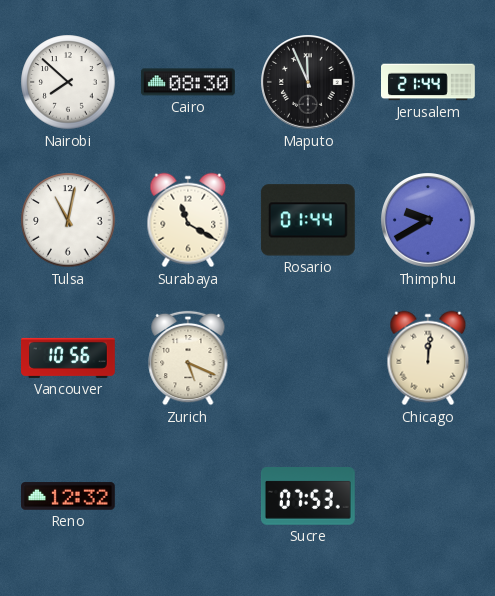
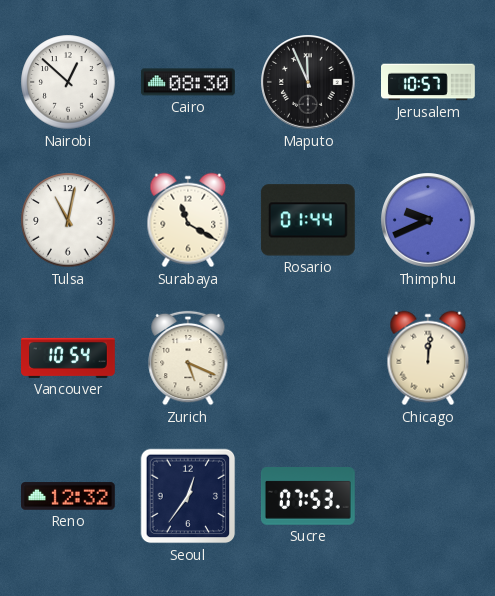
Nairobi: 7:52 -> 12:52 (68, 82)
Jerusalem: 21:44 -> 10:57 (429, 82)
Thimphu: 9:40 -> 9:41 (429, 221)
Vancouver: 10:56 -> 10:54 (69, 358)
Seoul: none -> 12:36 (188, 496)
